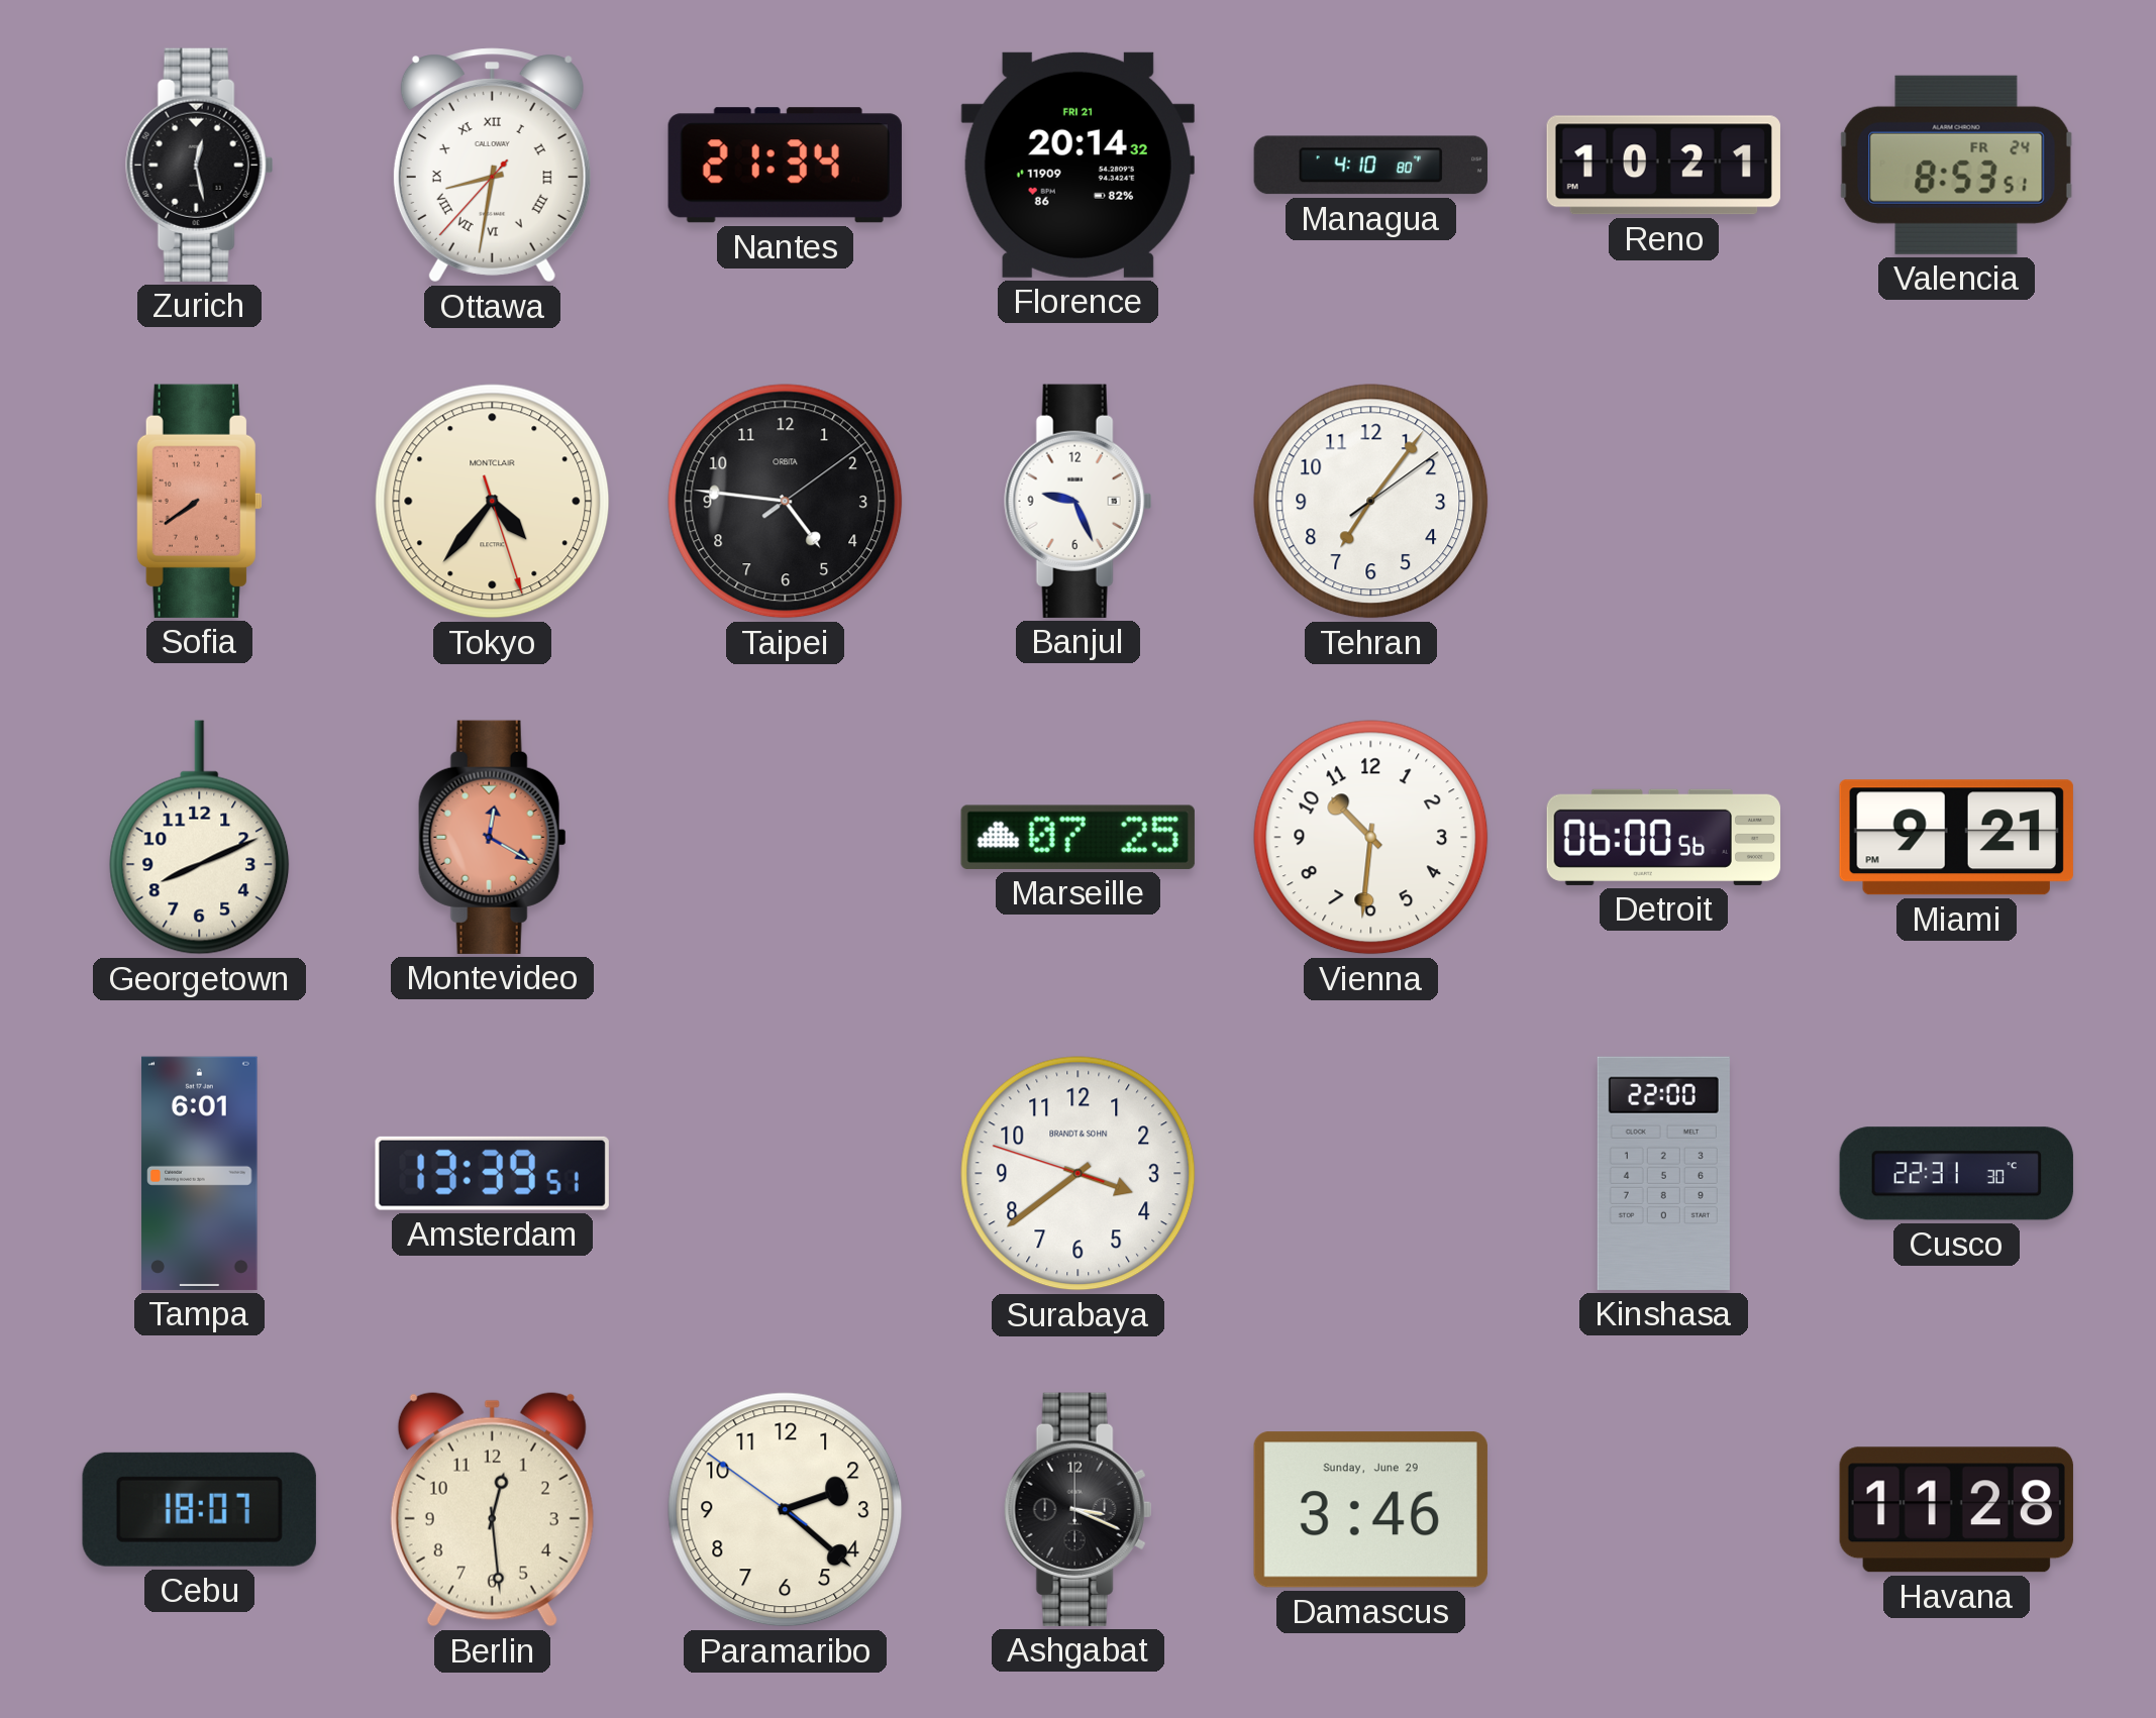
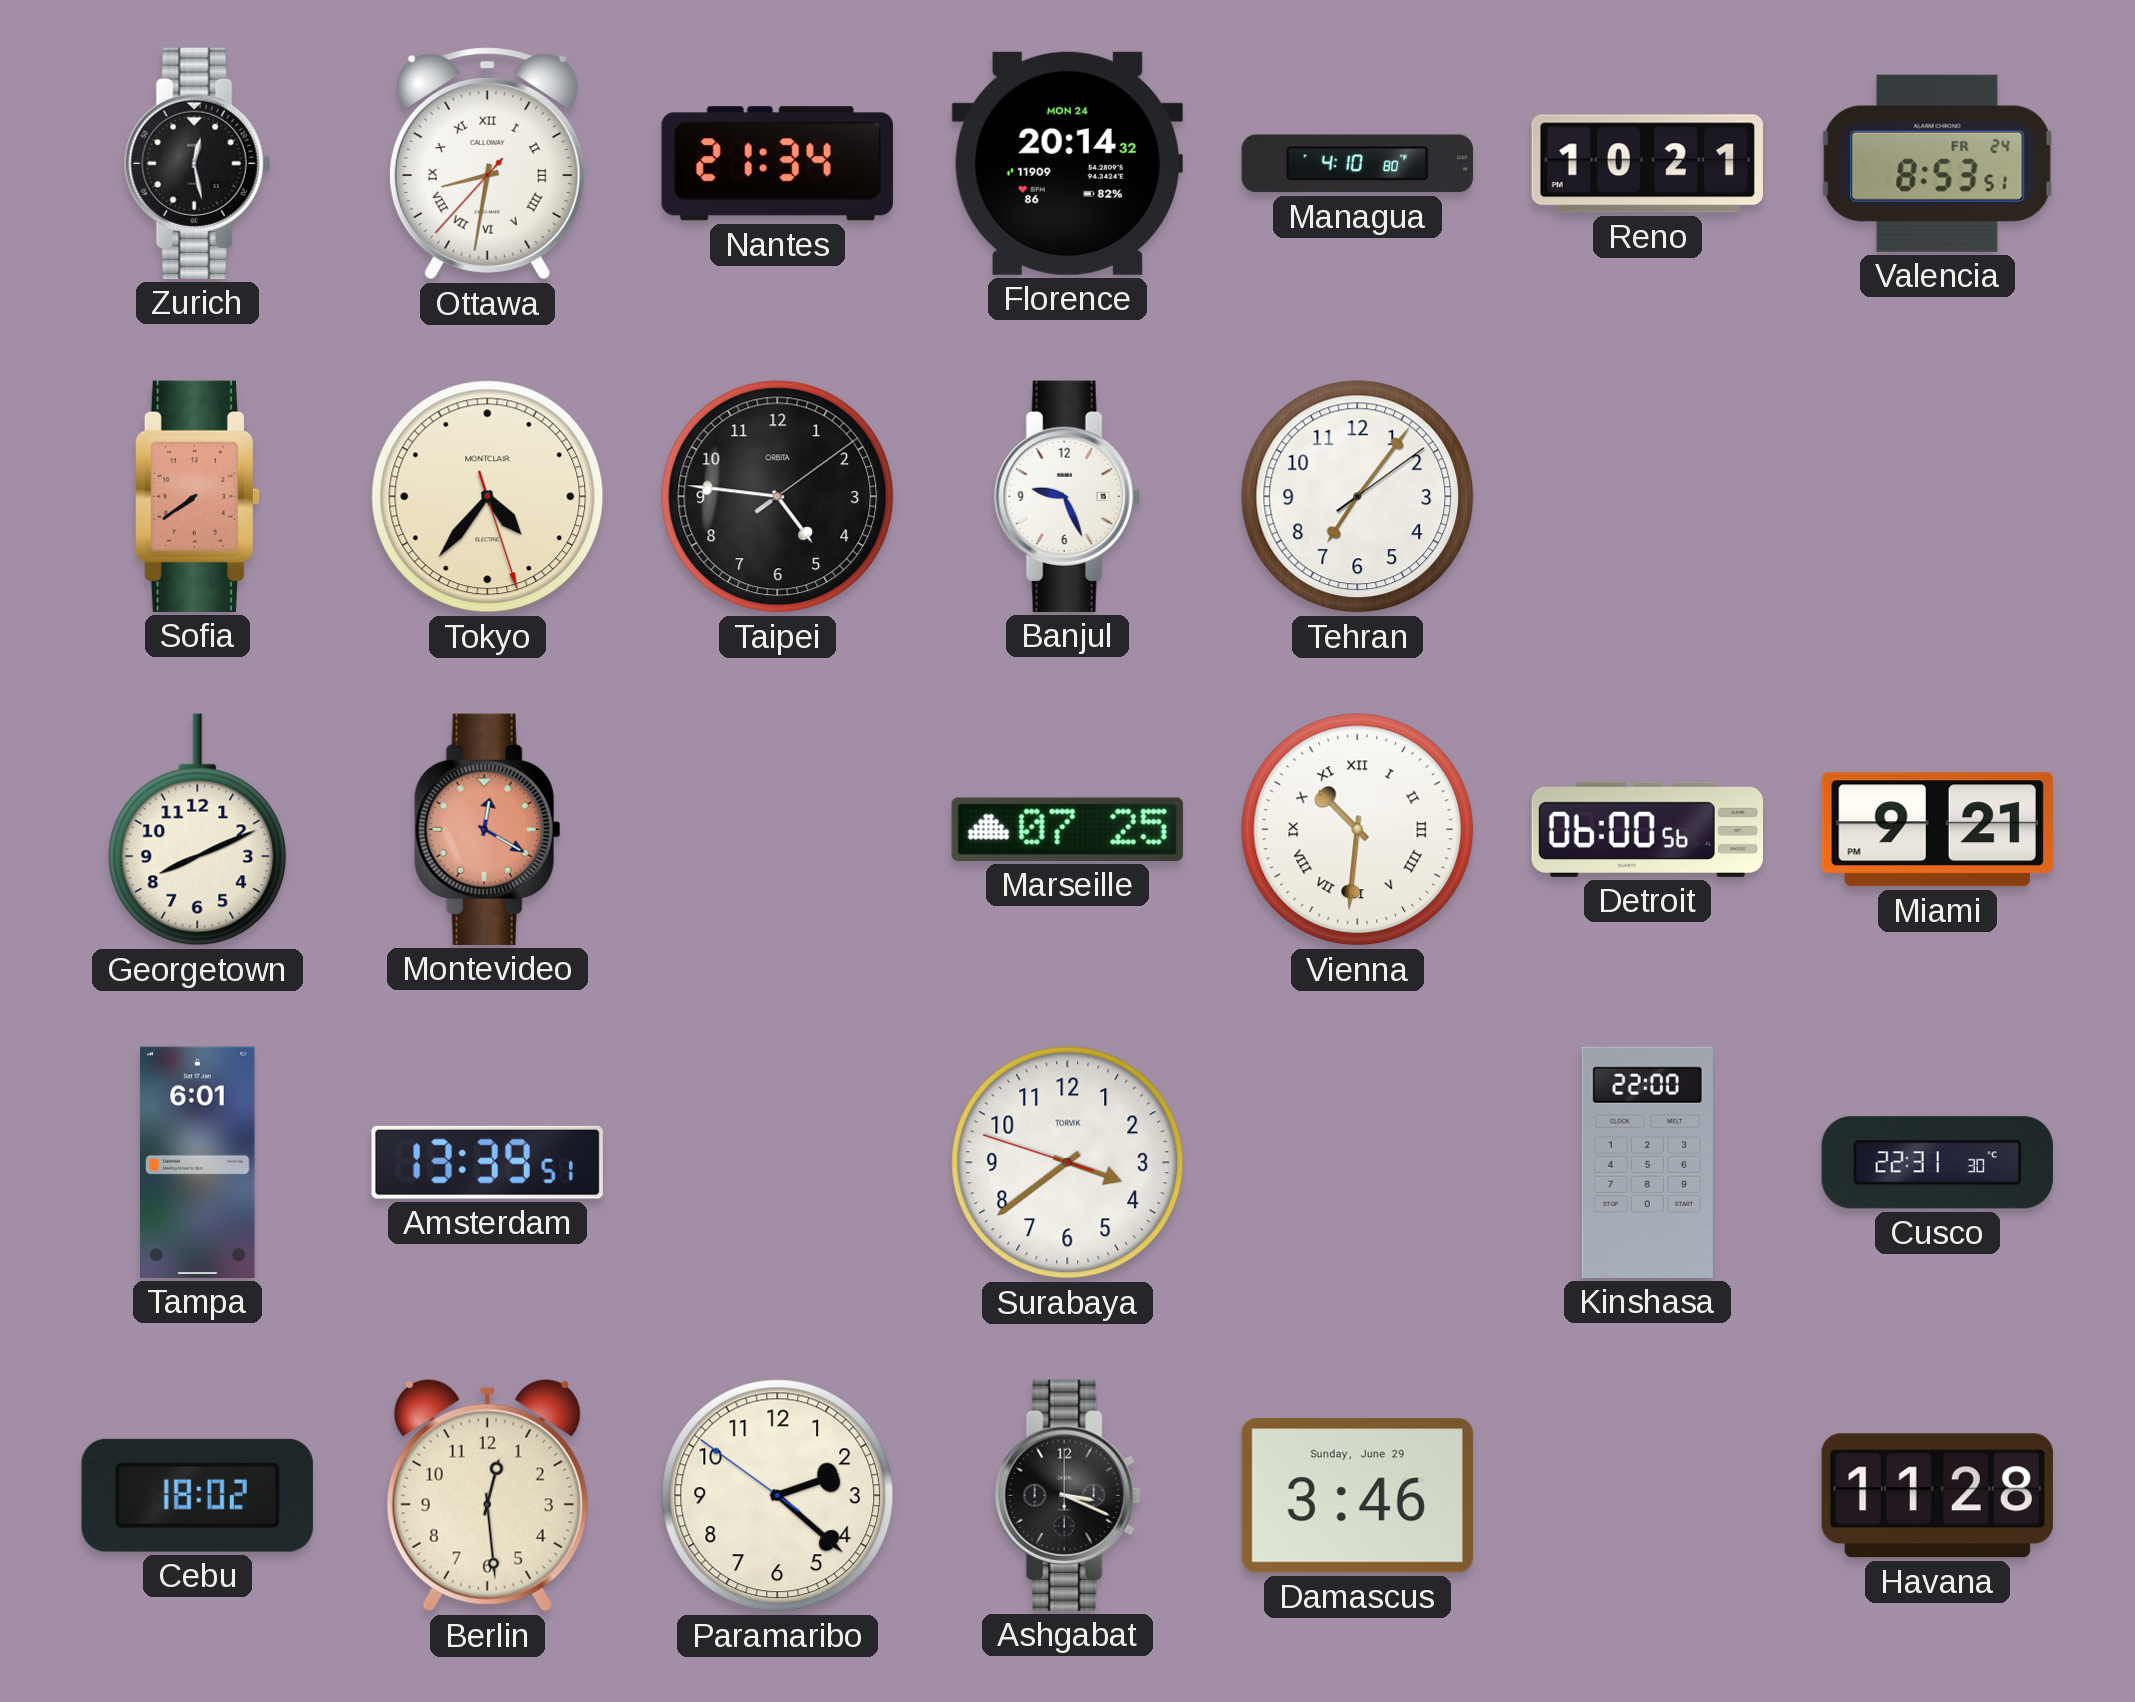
Florence date: FRI 21 -> MON 24 (1067, 163)
Vienna numerals: Arabic -> Roman (1358, 830)
Surabaya brand: BRANDT & SOHN -> TORVIK (1068, 1163)
Cebu: 18:07 -> 18:02 (197, 1495)
